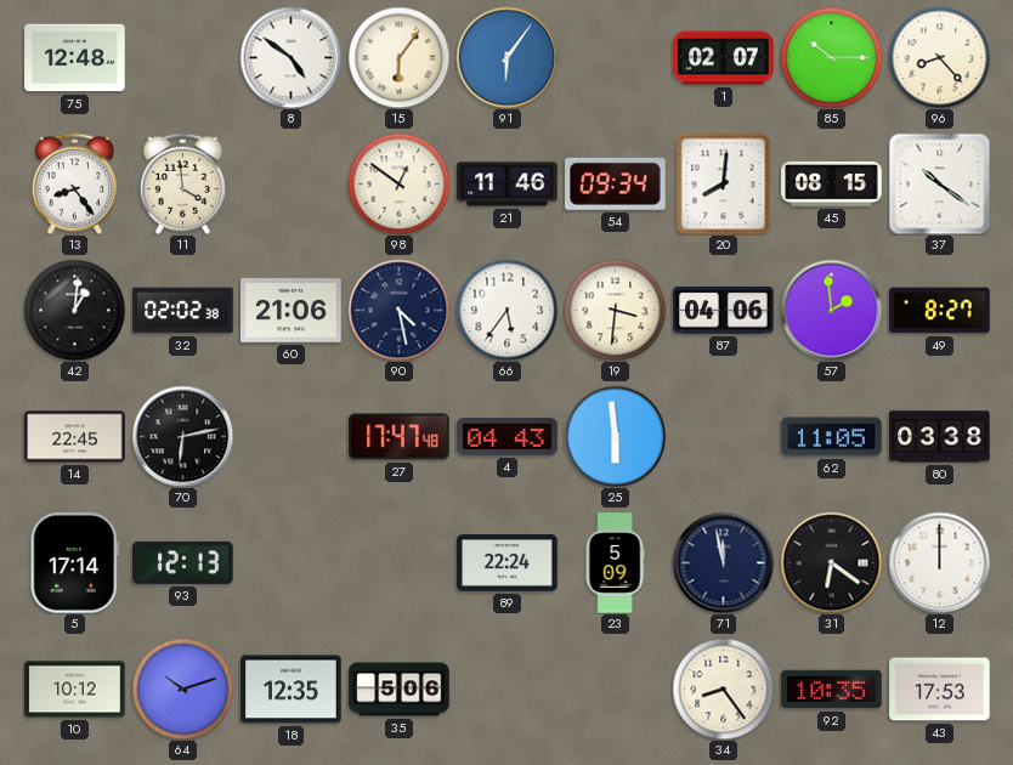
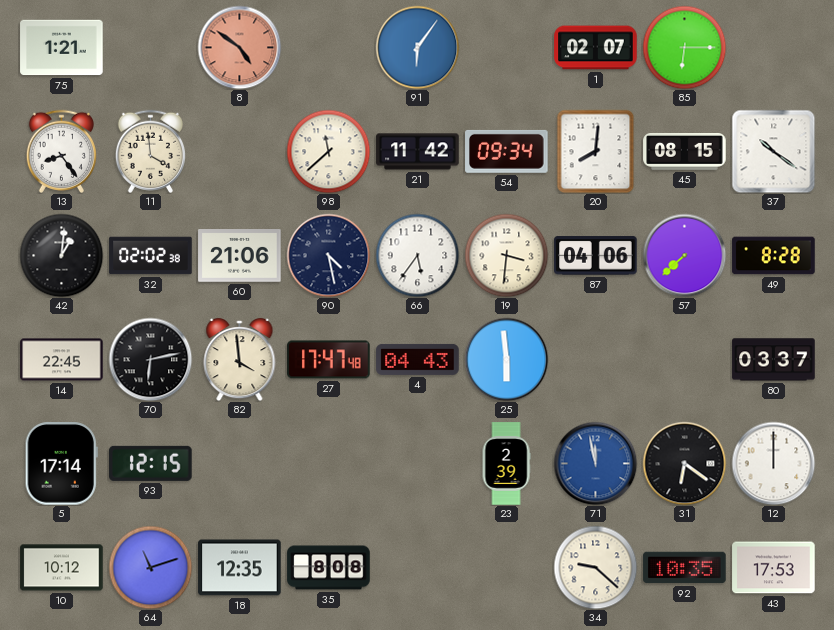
75: 12:48 -> 1:21 (62, 48)
8 dial: white -> salmon (239, 47)
15: 6:06 -> none (398, 57)
85: 10:15 -> 6:15 (684, 47)
96: 8:23 -> none (939, 57)
98: 12:51 -> 11:38 (328, 151)
21: 11:46 -> 11:42 (418, 152)
57: 1:59 -> 7:38 (684, 255)
49: 8:27 -> 8:28 (774, 256)
82: none -> 3:59 (240, 360)
62: 11:05 -> none (832, 437)
80: 03:38 -> 03:37 (774, 360)
93: 12:13 -> 12:15 (151, 463)
89: 22:24 -> none (508, 563)
23: 5:09 -> 2:39 (506, 464)
71 dial: navy -> blue (595, 463)
64: 10:12 -> 11:12 (150, 567)
35: 5:06 -> 8:08 (329, 568)
34: 8:24 -> 9:22 (595, 567)
